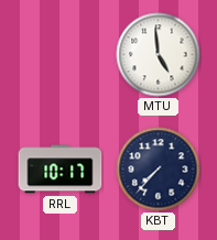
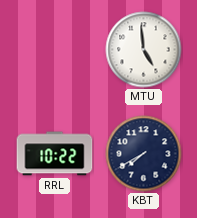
RRL: 10:17 -> 10:22 (55, 154)
KBT: 7:37 -> 7:40 (144, 154)
